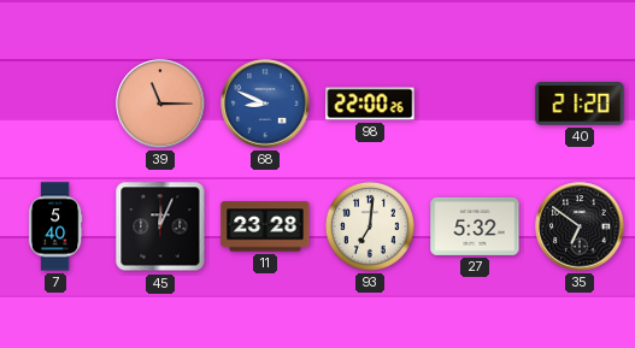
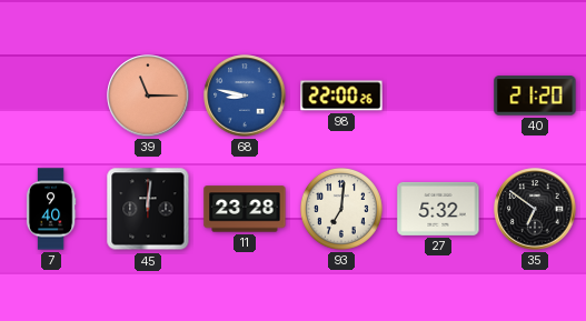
68: 8:49 -> 8:47 (245, 96)
7: 5:40 -> 9:40 (51, 209)
45: 12:04 -> 12:01 (148, 209)
